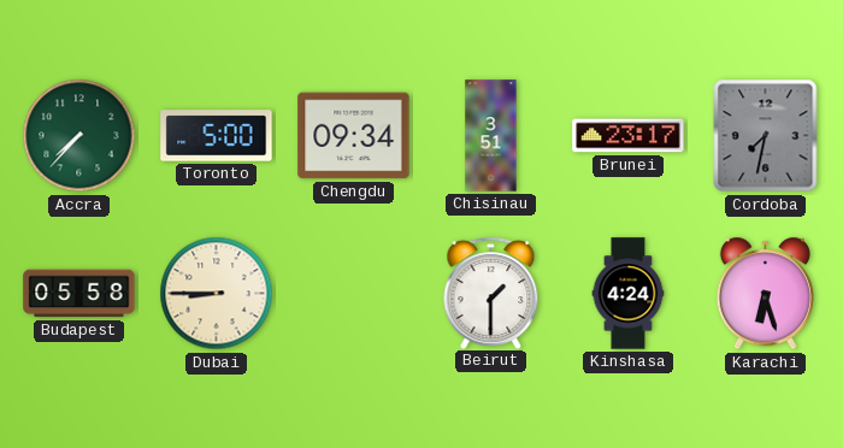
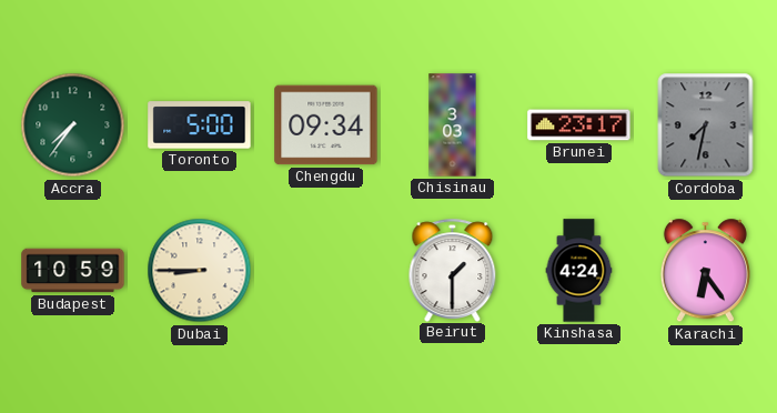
Accra: 7:37 -> 7:36 (73, 125)
Chisinau: 3:51 -> 3:03 (453, 125)
Budapest: 05:58 -> 10:59 (73, 271)
Karachi: 6:27 -> 6:24 (705, 271)
